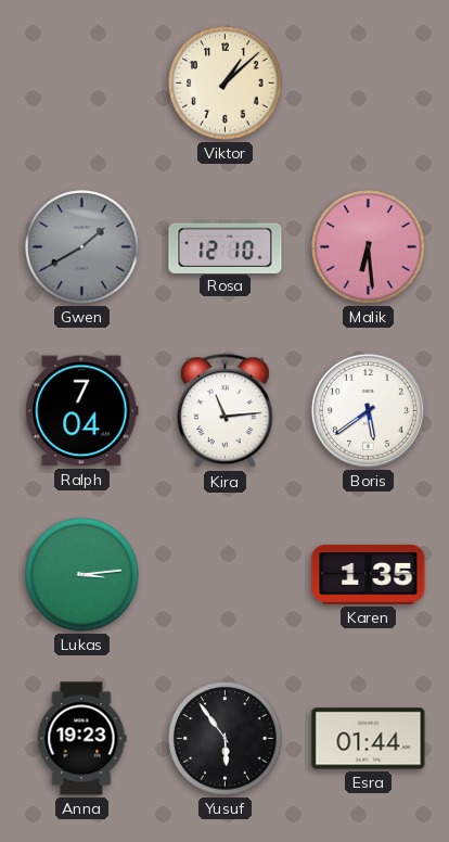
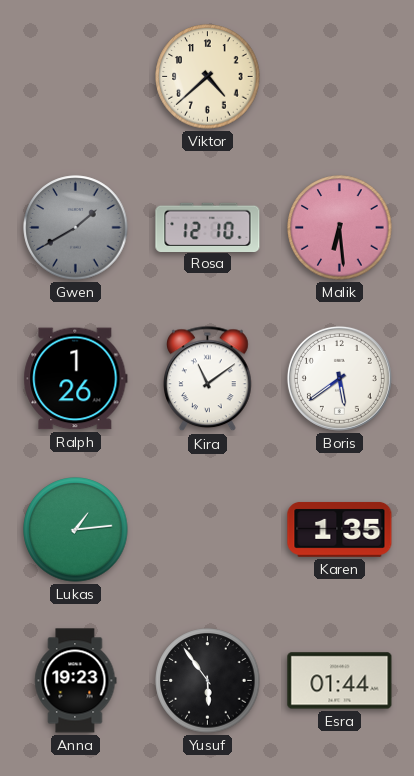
Viktor: 1:08 -> 4:38 (208, 77)
Ralph: 7:04 -> 1:26 (76, 379)
Kira: 11:14 -> 11:09 (208, 379)
Lukas: 3:14 -> 1:14 (76, 530)
